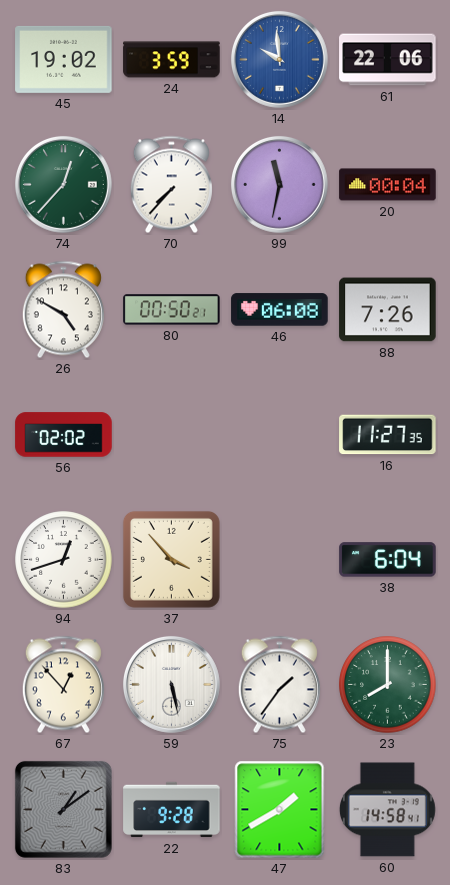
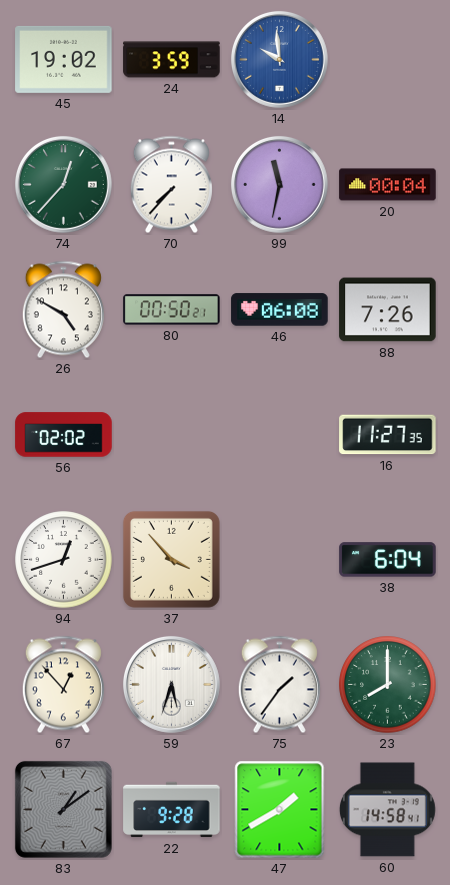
61: 22:06 -> none (388, 60)
59: 5:28 -> 5:33 (171, 684)
